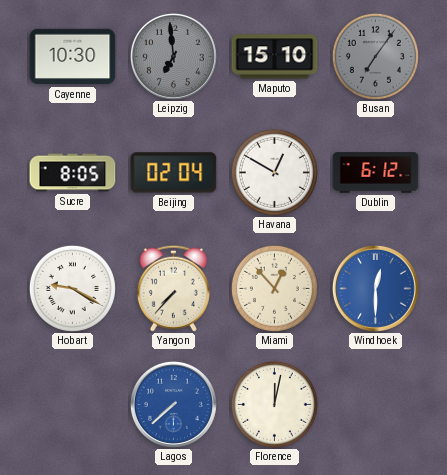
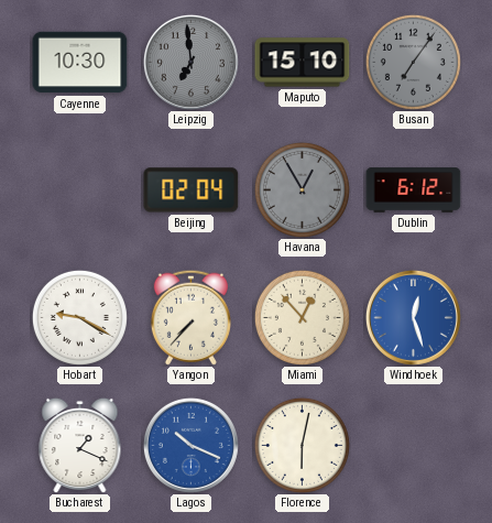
Sucre: 8:05 -> none (73, 173)
Havana: 12:50 -> 12:55 (302, 189)
Havana dial: white -> grey (302, 189)
Windhoek: 12:30 -> 12:27 (413, 317)
Bucharest: none -> 1:19 (80, 445)
Lagos: 7:38 -> 10:19 (190, 445)
Florence: 12:02 -> 6:02 (302, 445)
